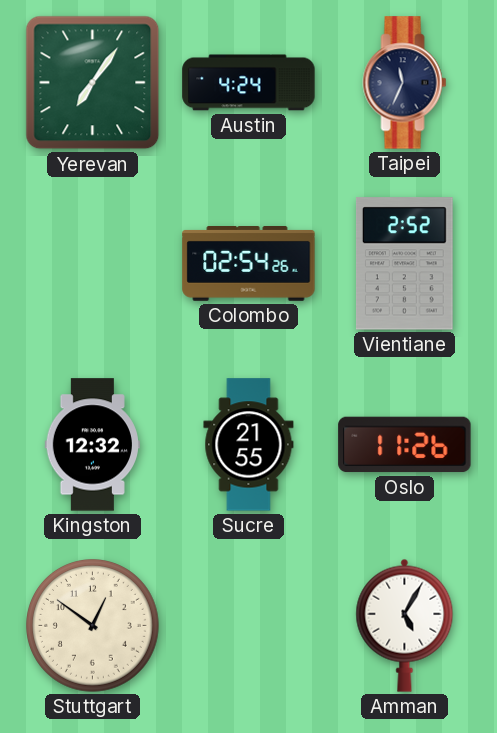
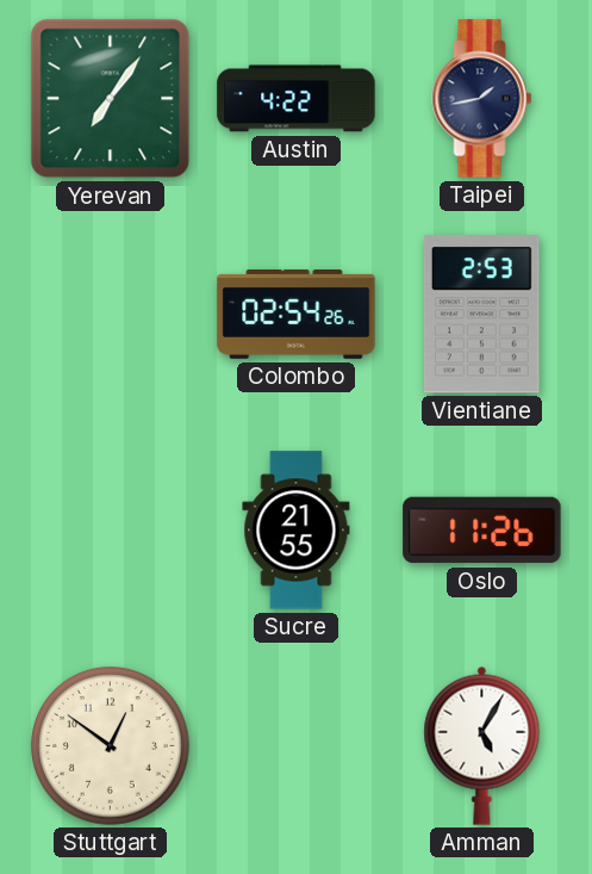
Austin: 4:24 -> 4:22 (297, 99)
Taipei: 11:34 -> 1:43 (482, 99)
Vientiane: 2:52 -> 2:53 (481, 315)
Kingston: 12:32 -> none (92, 445)
